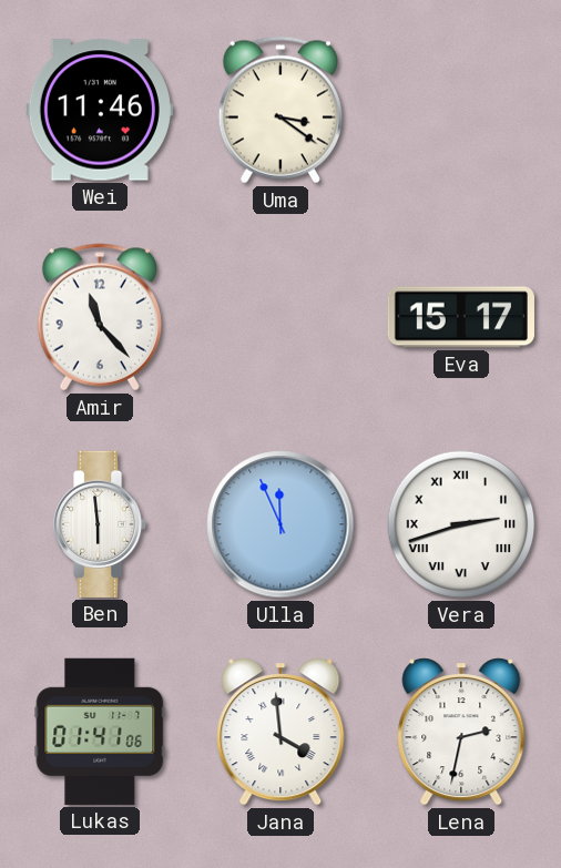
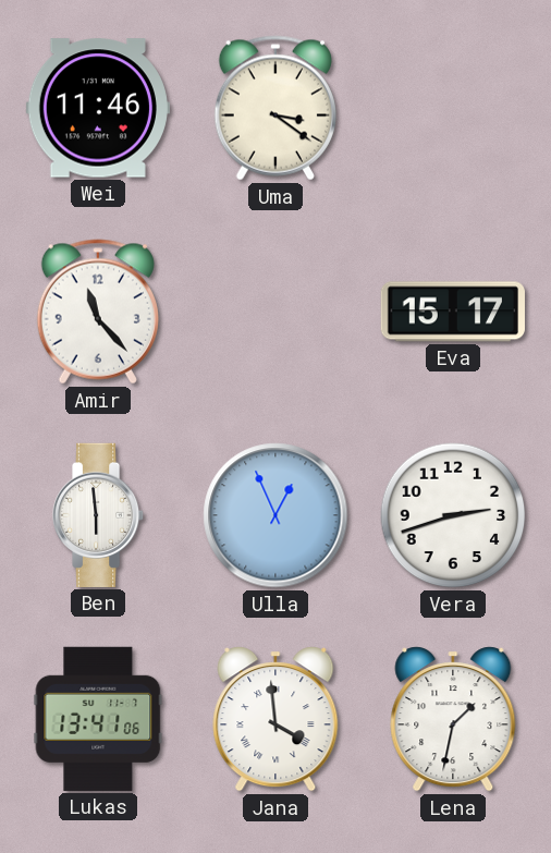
Ulla: 11:56 -> 12:56 (275, 515)
Vera numerals: Roman -> Arabic (453, 515)
Lukas: 01:41 -> 13:41 (98, 719)
Lena: 2:32 -> 1:32 (453, 719)
